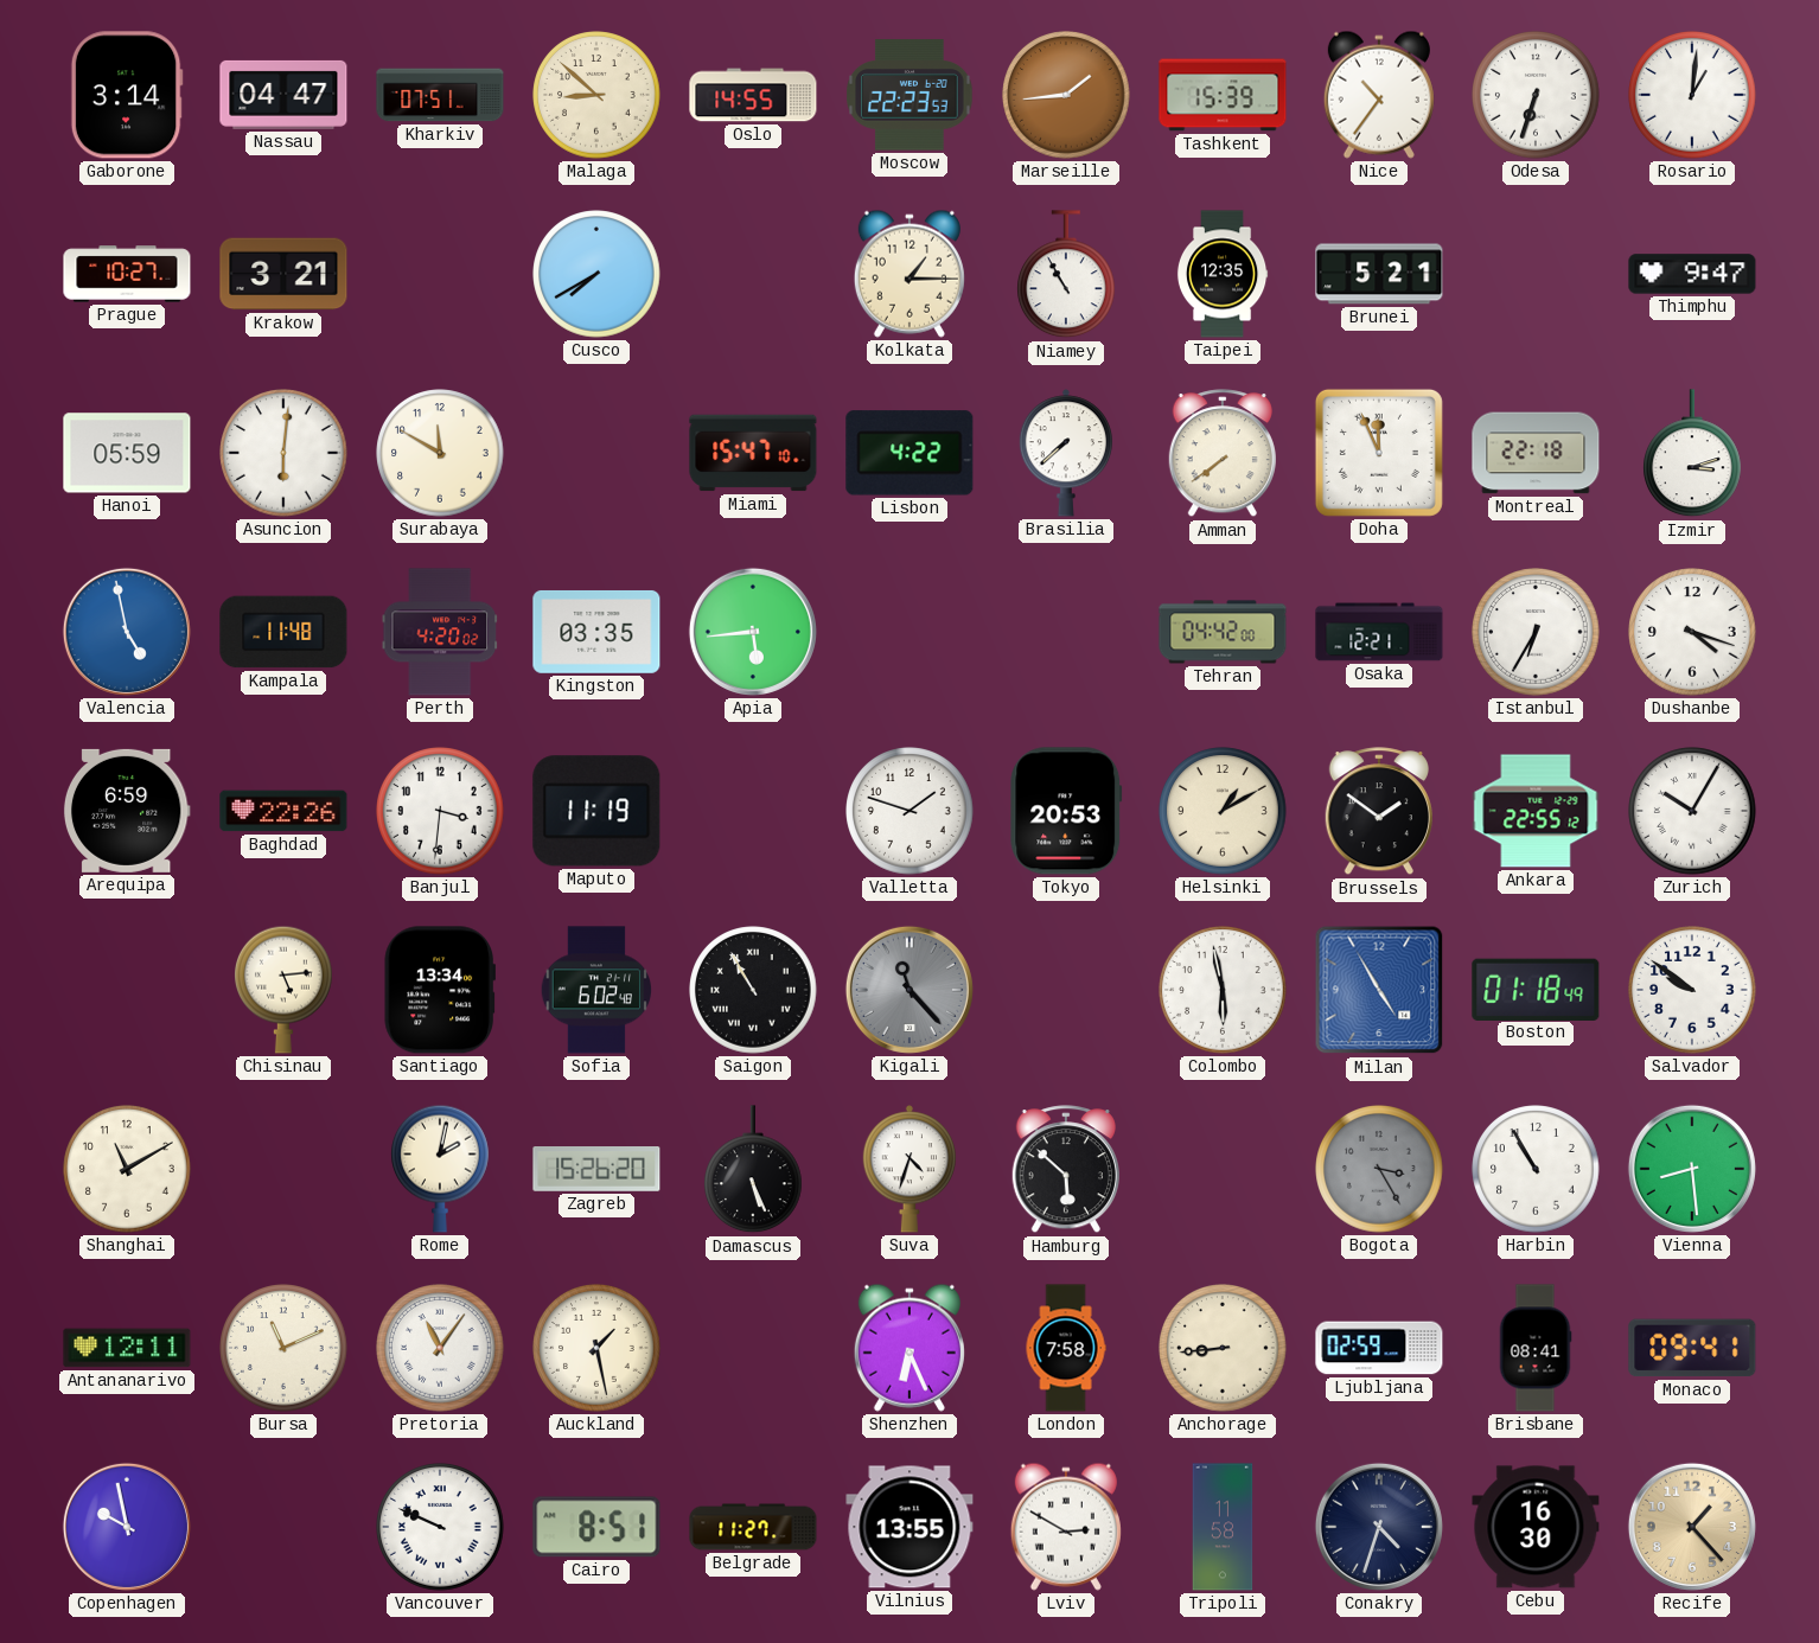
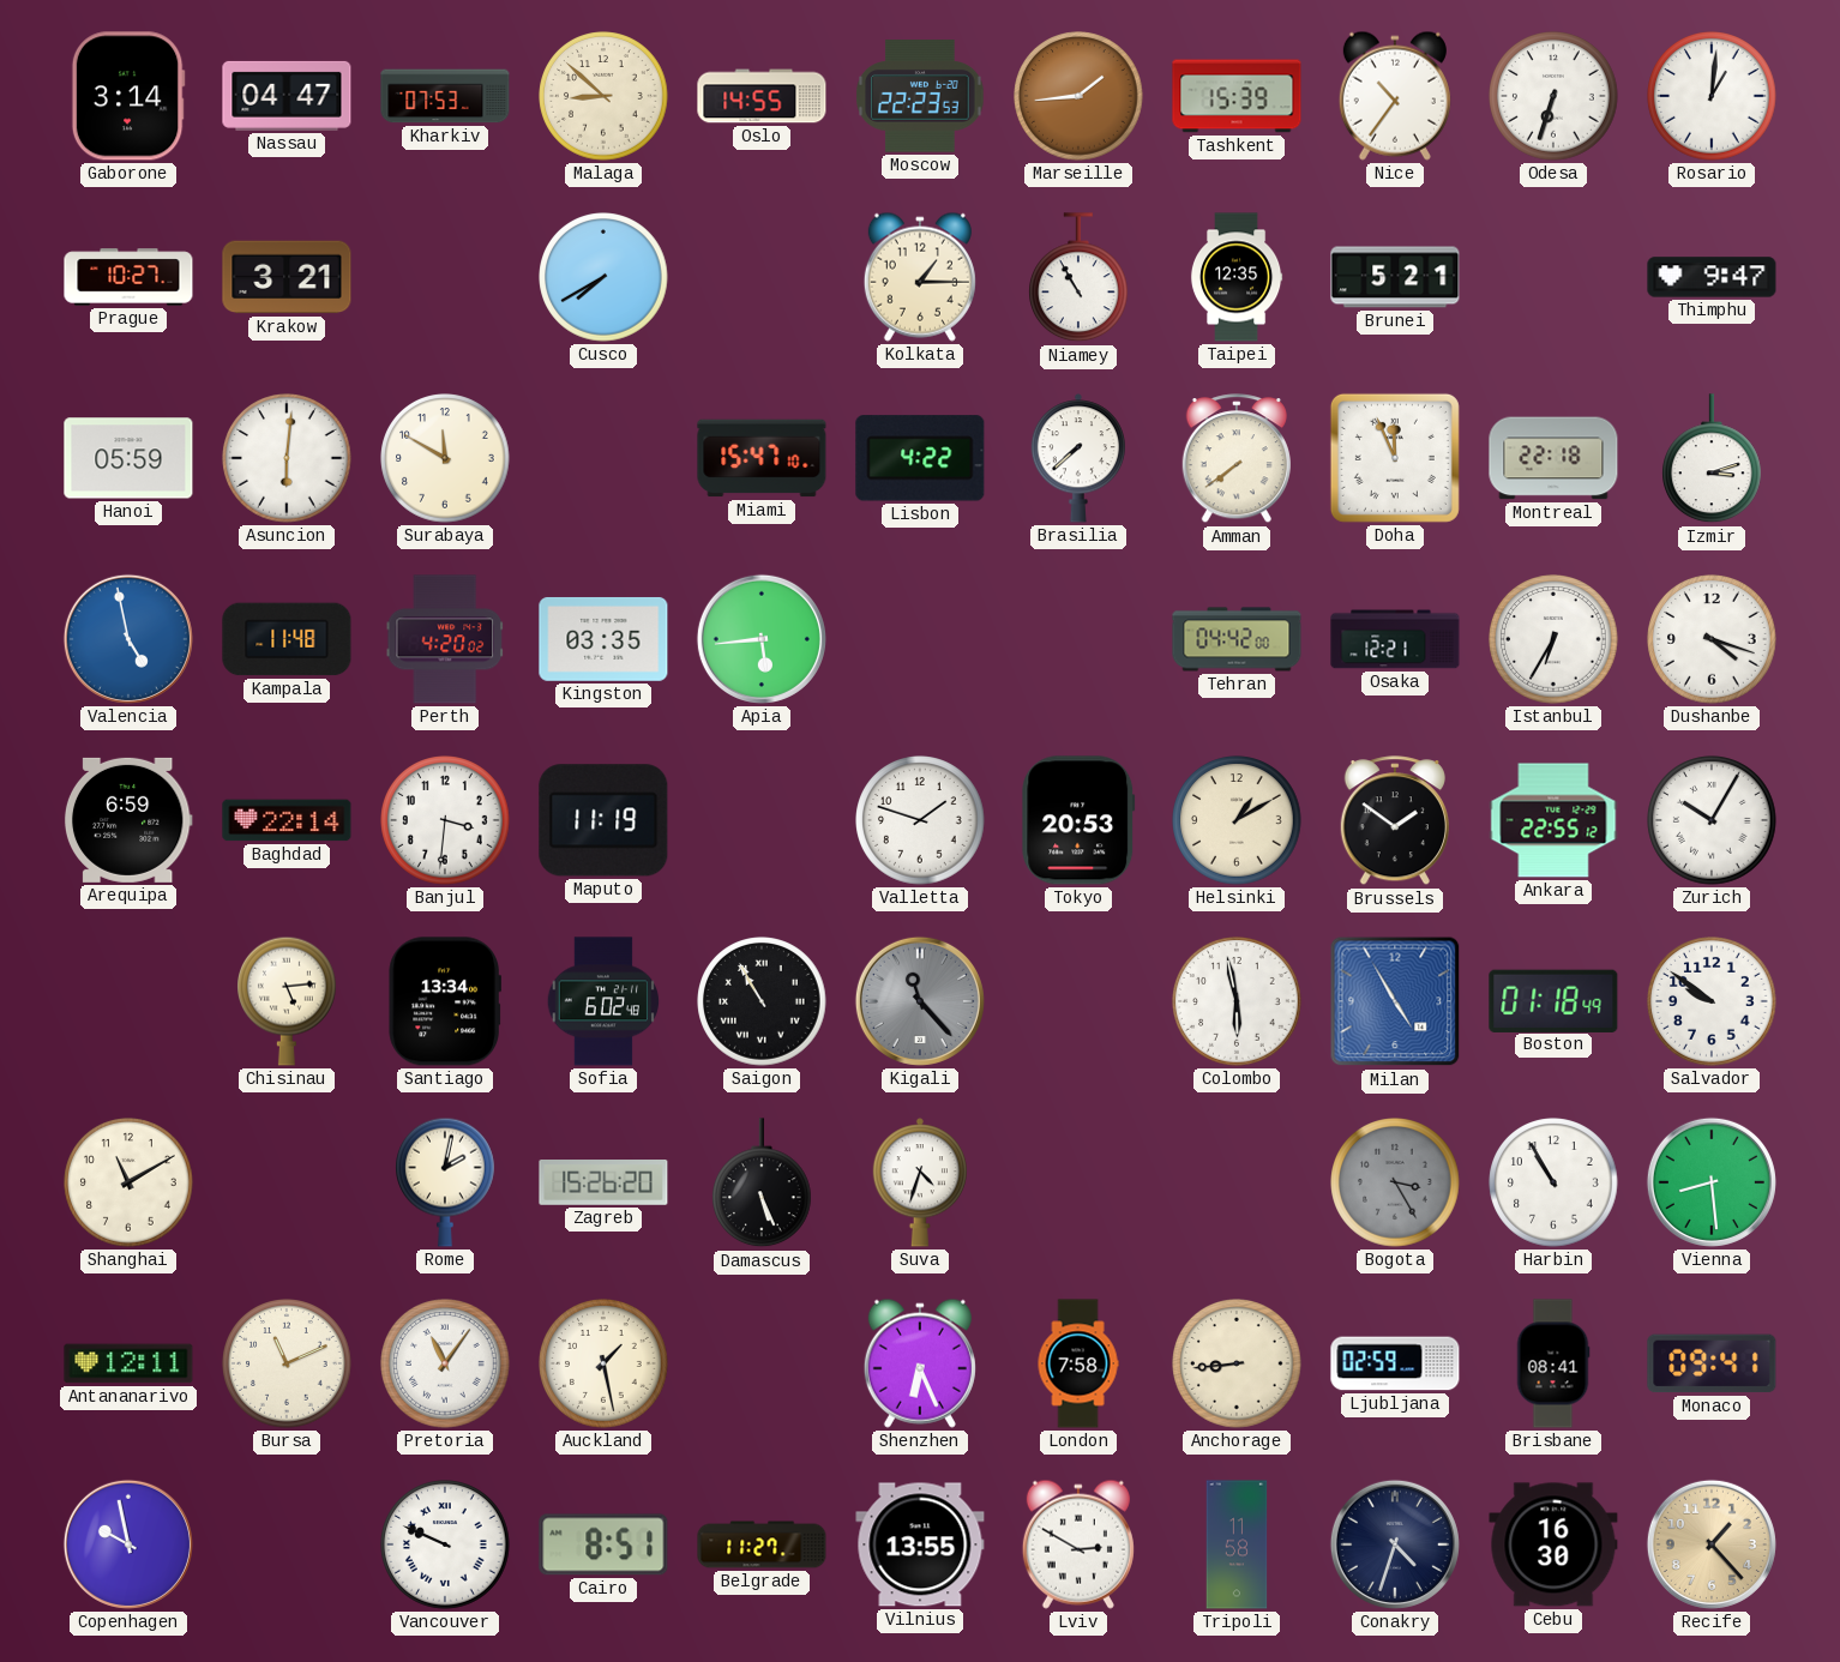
Kharkiv: 07:51 -> 07:53 (445, 96)
Baghdad: 22:26 -> 22:14 (287, 820)
Hamburg: 5:52 -> none (1066, 1170)
